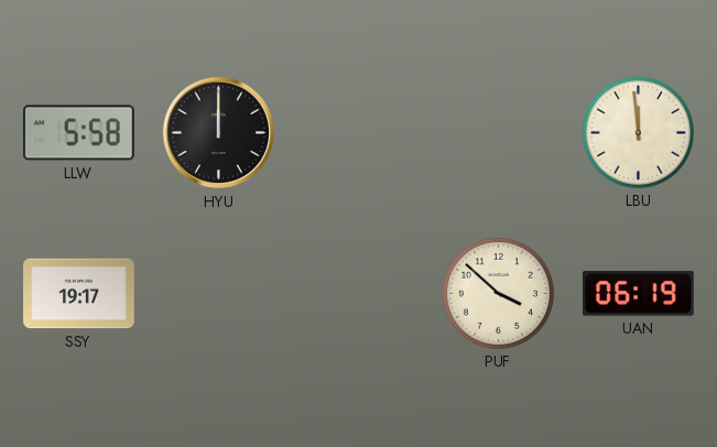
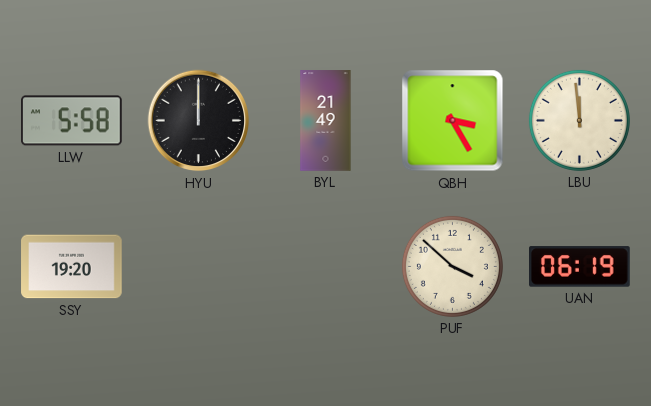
BYL: none -> 21:49 (326, 121)
QBH: none -> 3:25 (453, 121)
SSY: 19:17 -> 19:20 (72, 267)
